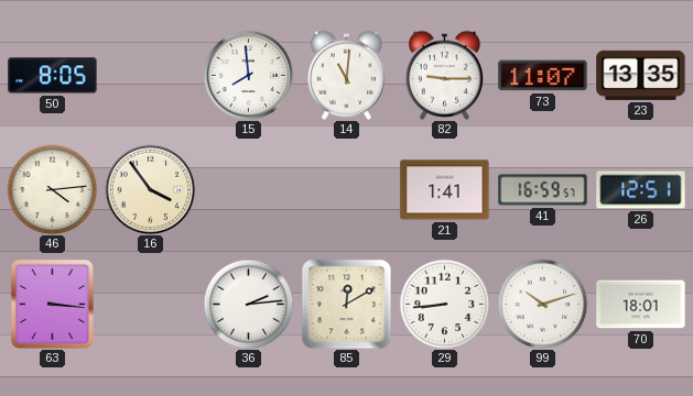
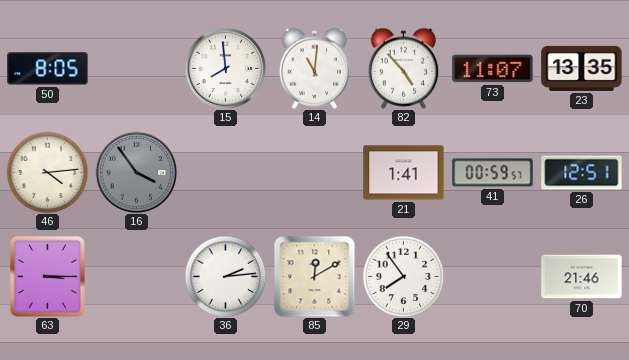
82: 9:15 -> 4:53 (404, 68)
16 dial: cream -> grey (136, 172)
41: 16:59 -> 00:59 (493, 173)
63: 3:16 -> 3:15 (47, 276)
29: 8:44 -> 7:54 (403, 276)
99: 10:12 -> none (542, 304)
70: 18:01 -> 21:46 (582, 277)
